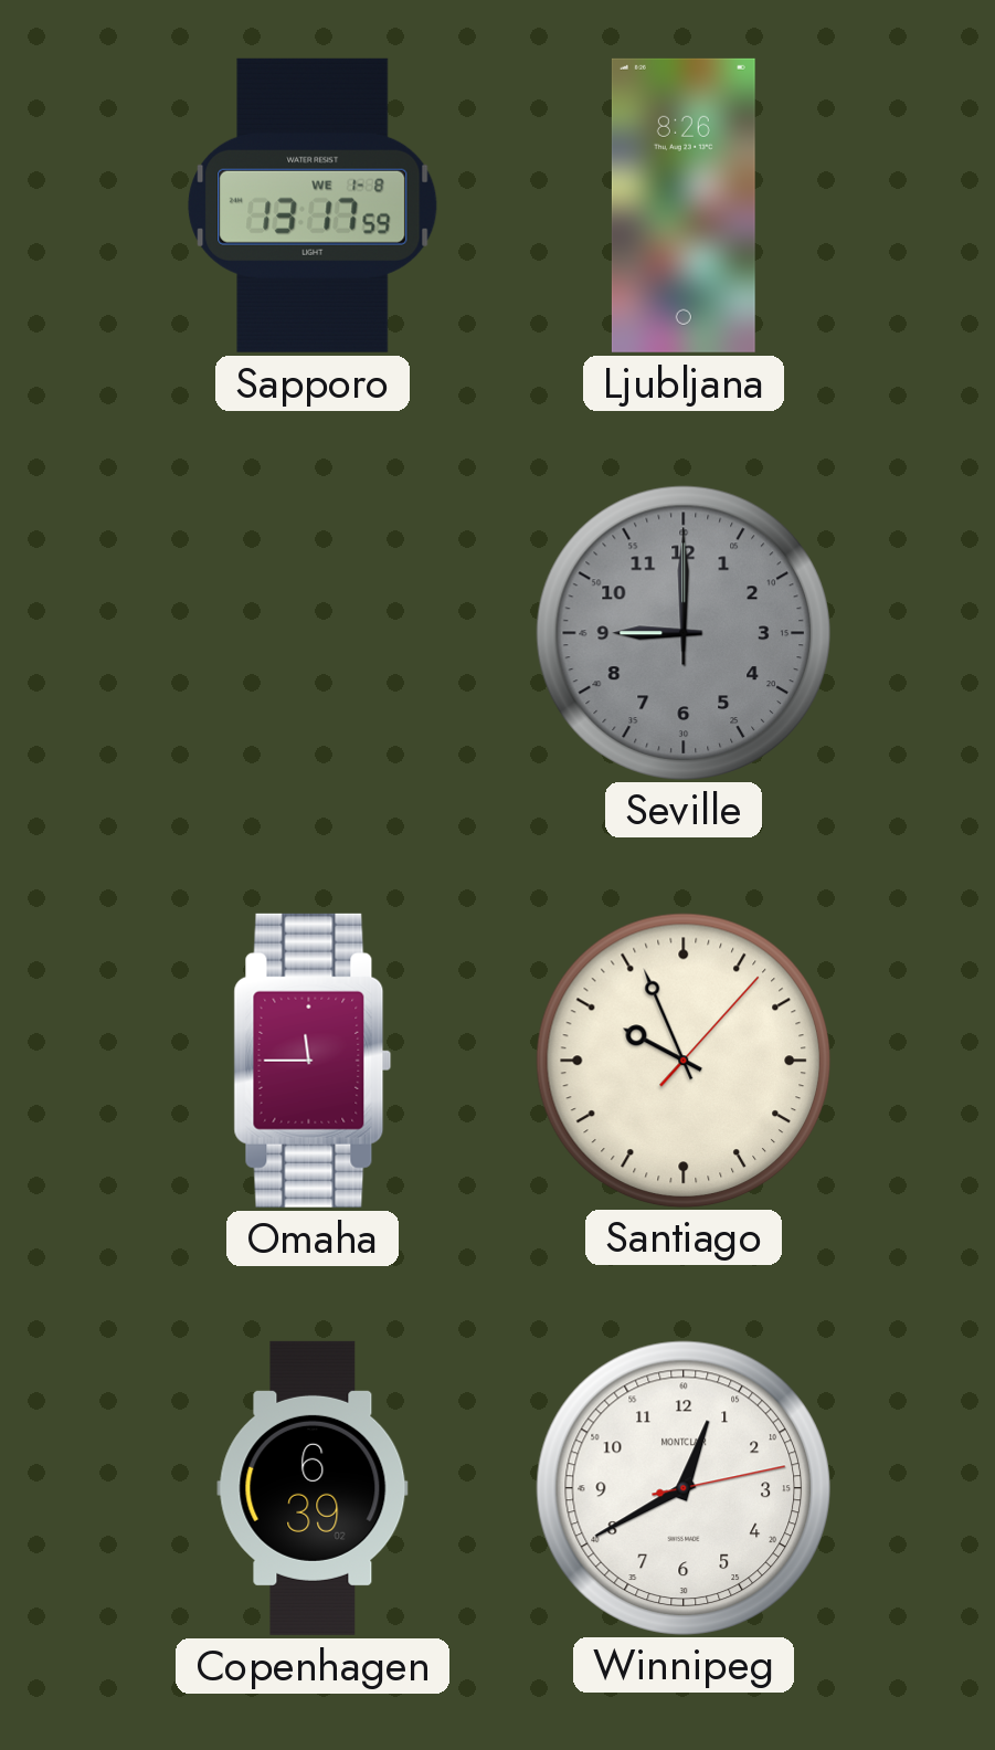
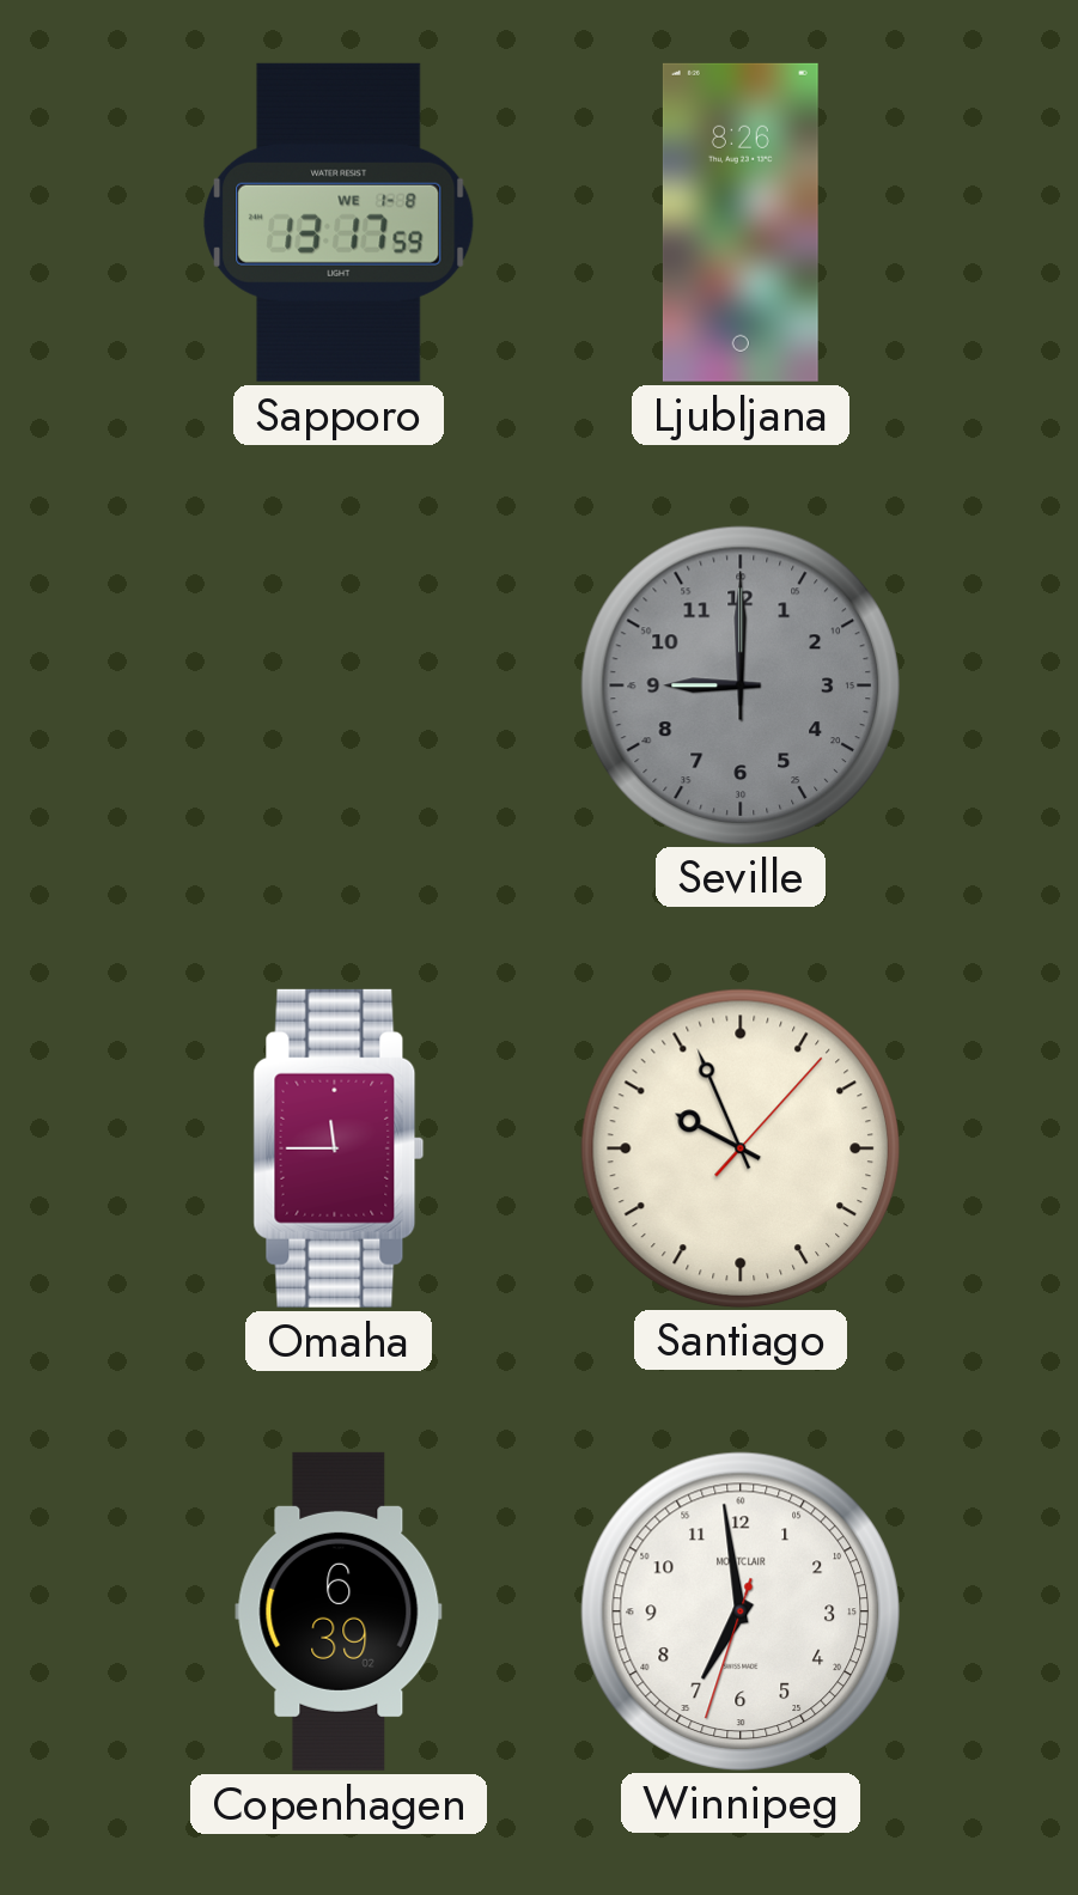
Winnipeg: 12:40 -> 6:58 (739, 1610)
